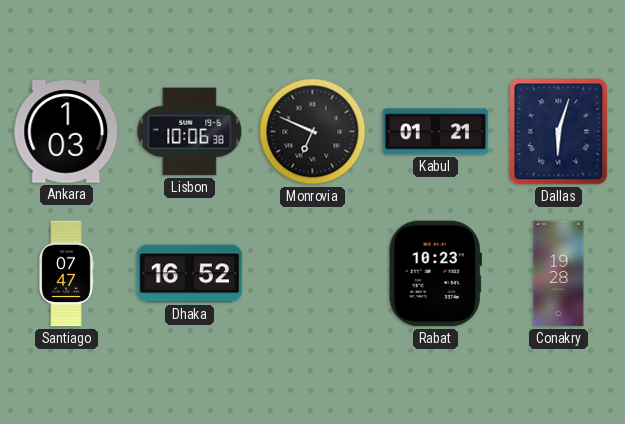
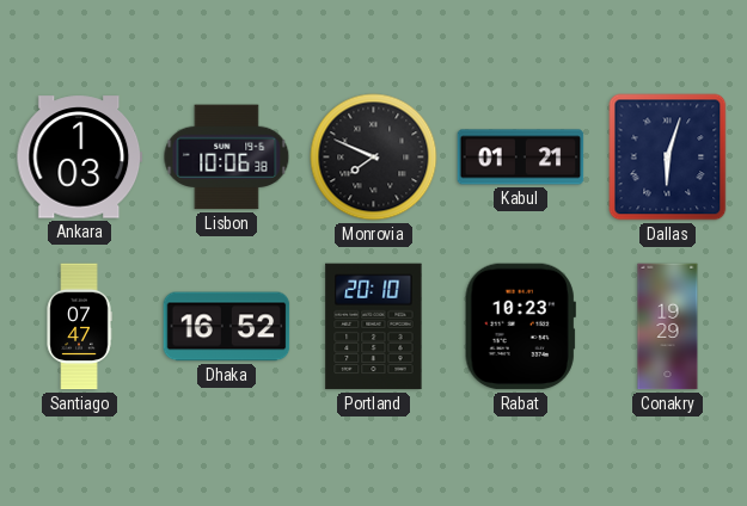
Monrovia: 6:49 -> 7:49 (374, 158)
Portland: none -> 20:10 (374, 327)
Conakry: 19:28 -> 19:29 (668, 327)
